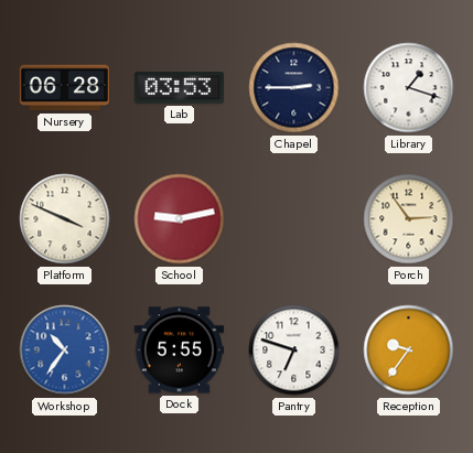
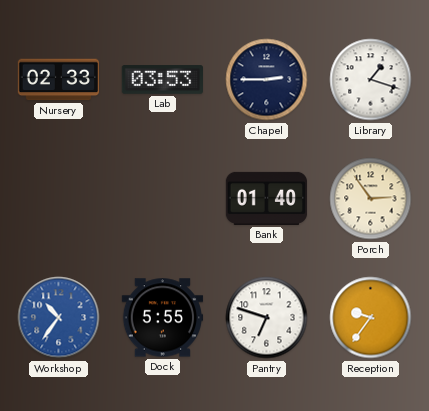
Nursery: 06:28 -> 02:33 (59, 80)
Platform: 3:49 -> none (65, 219)
School: 9:13 -> none (180, 219)
Bank: none -> 01:40 (267, 198)
